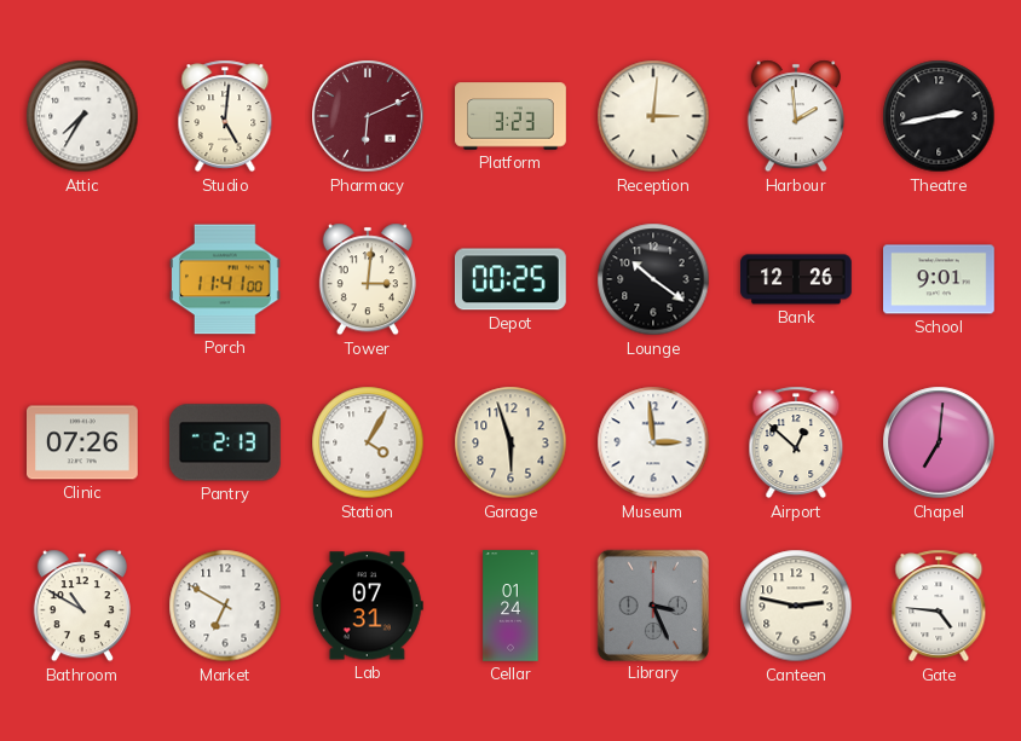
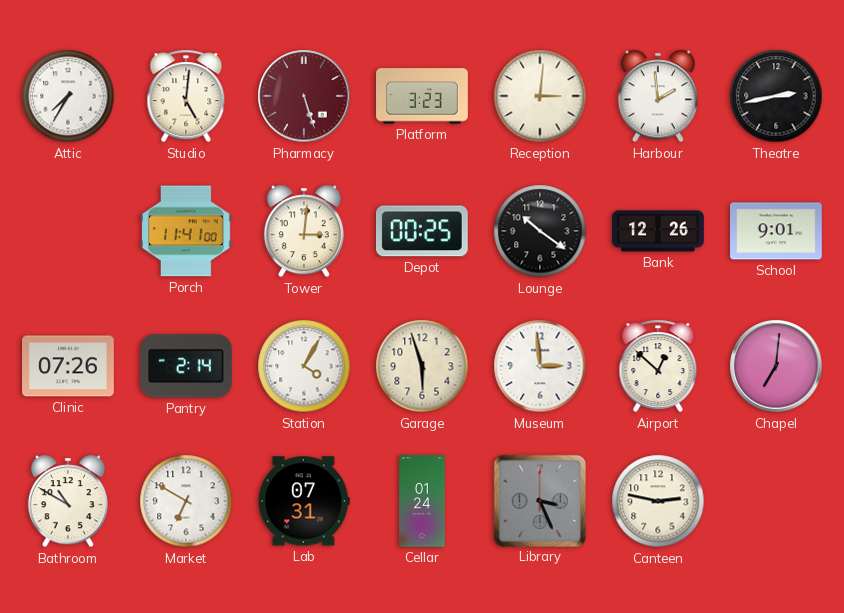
Pharmacy: 6:11 -> 5:27 (304, 96)
Pantry: 2:13 -> 2:14 (186, 366)
Gate: 4:46 -> none (939, 606)
